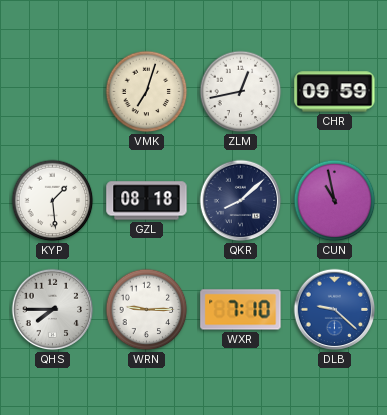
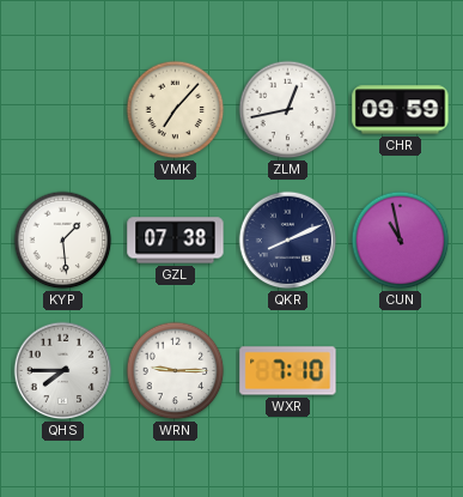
VMK: 7:03 -> 7:07 (176, 110)
GZL: 08:18 -> 07:38 (176, 241)
QKR: 8:08 -> 8:11 (288, 241)
DLB: 9:22 -> none (335, 310)
